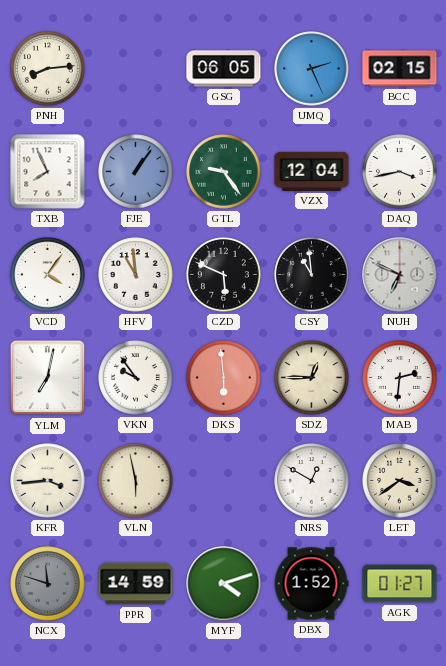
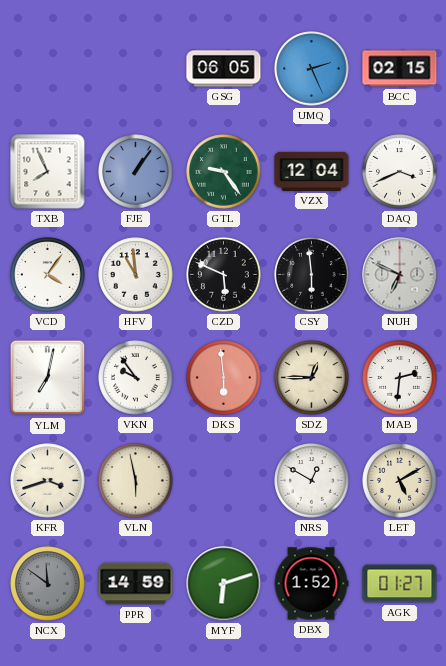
PNH: 8:14 -> none (48, 69)
DAQ: 3:43 -> 3:41 (400, 172)
CSY: 10:59 -> 5:59 (312, 275)
KFR: 3:44 -> 3:42 (48, 481)
LET: 3:39 -> 5:10 (400, 481)
NCX: 11:48 -> 11:51 (48, 584)
MYF: 4:12 -> 6:12 (224, 584)
